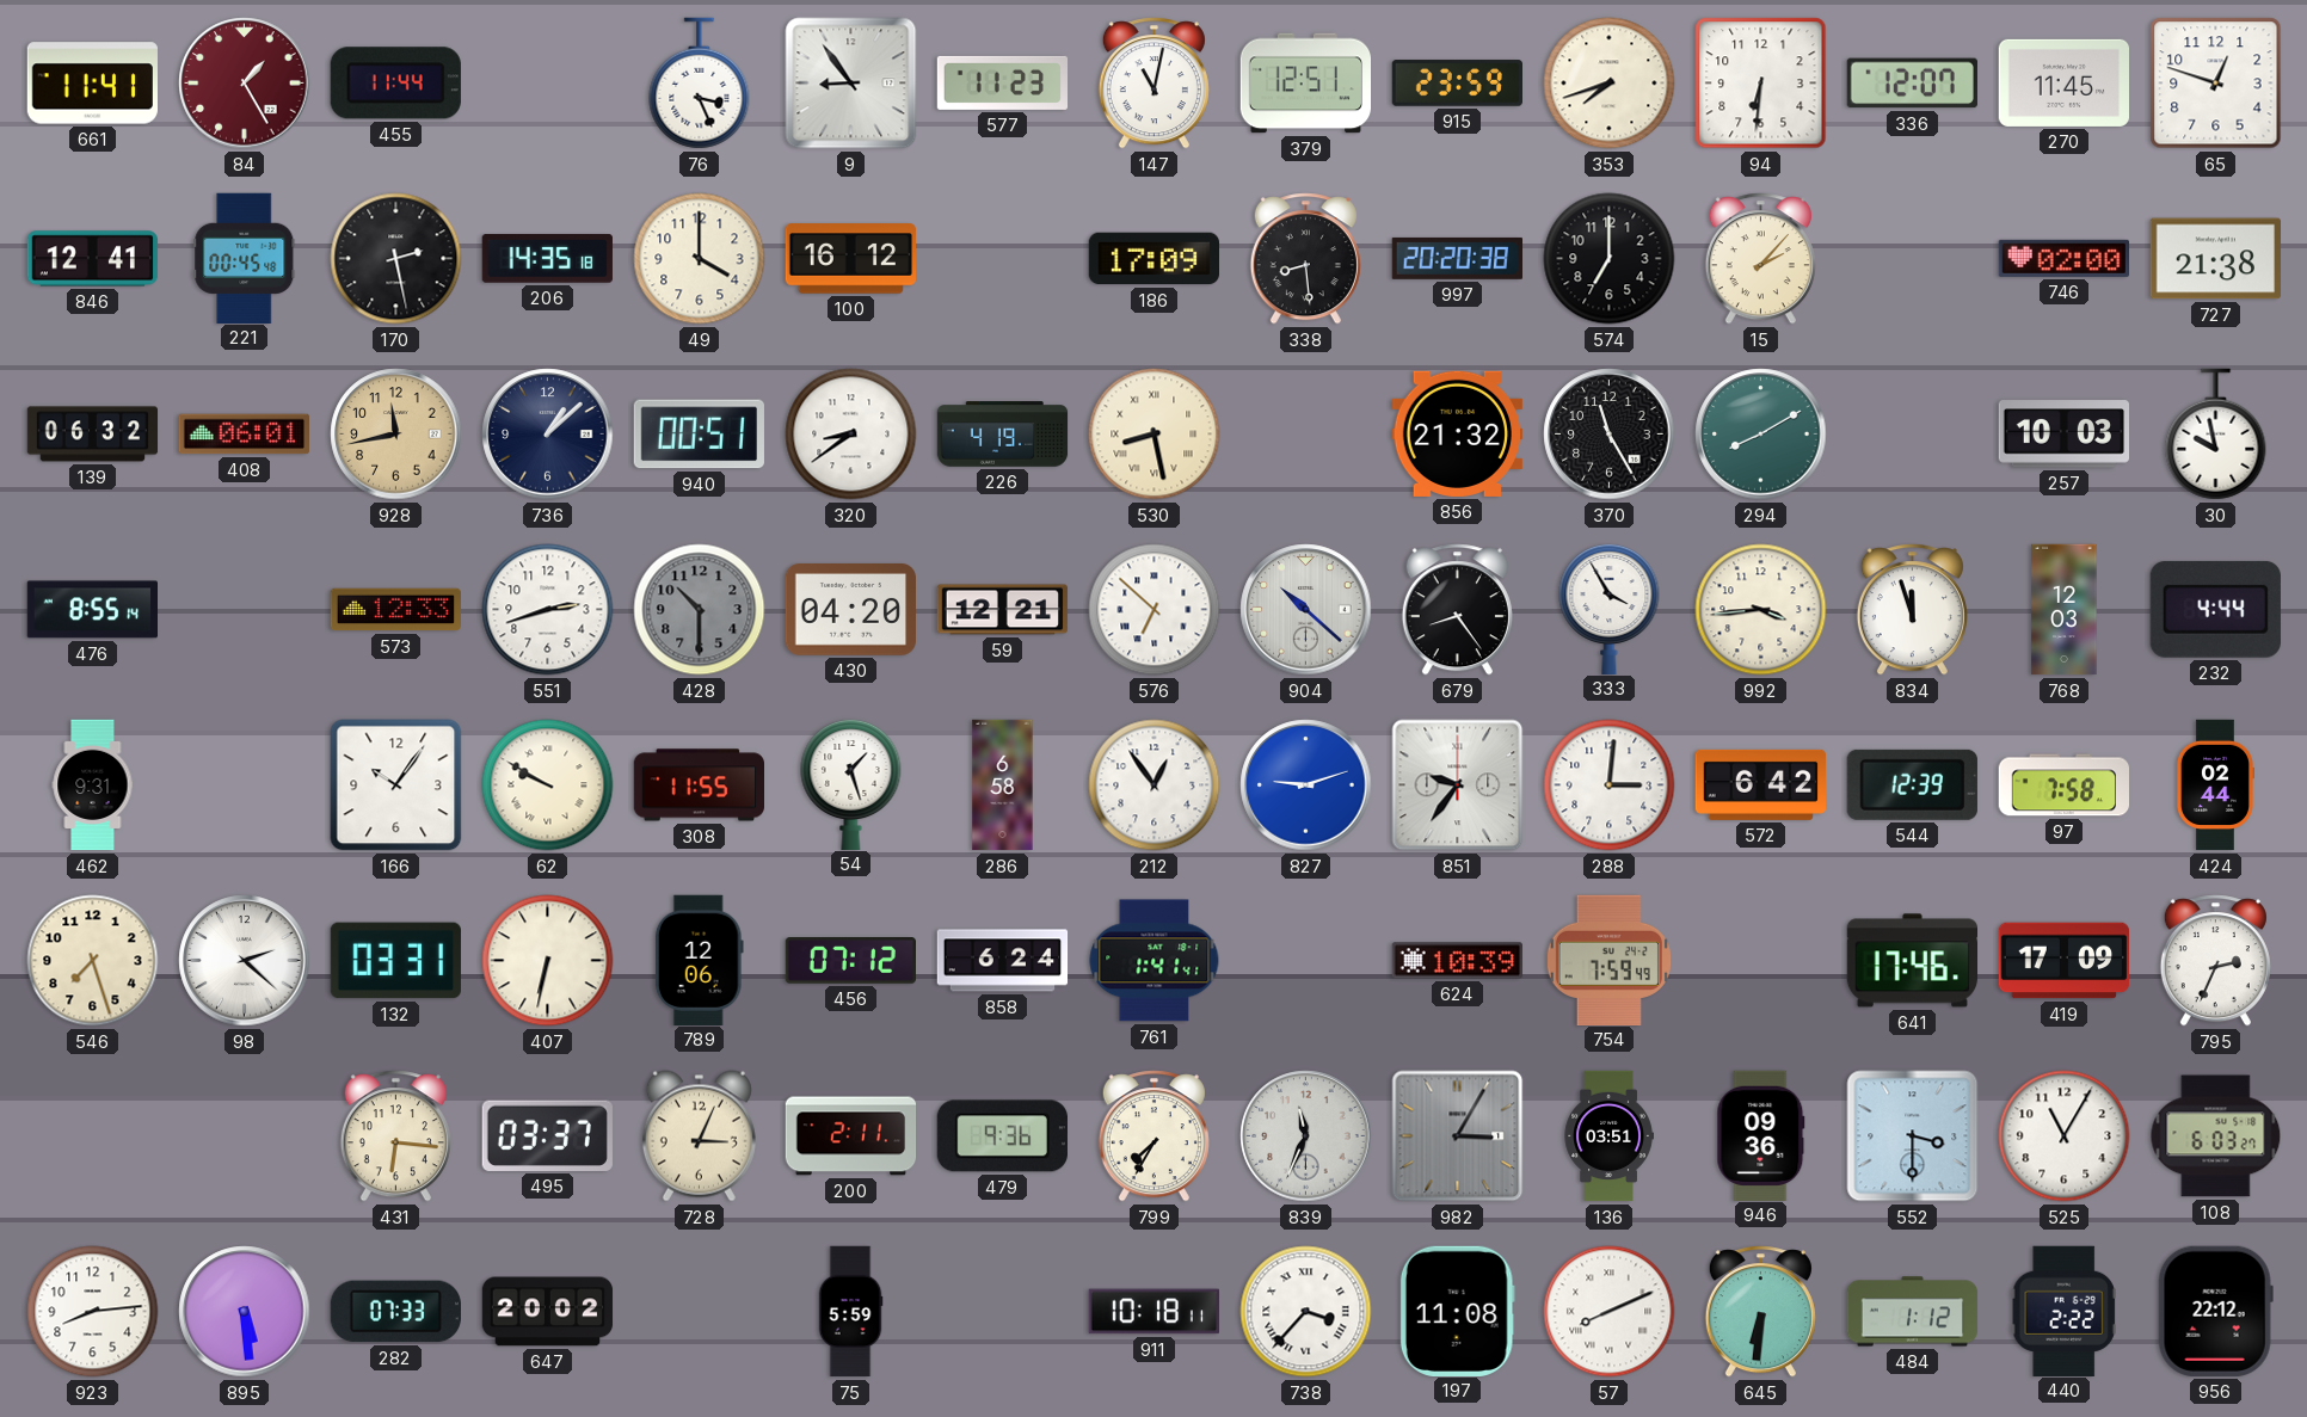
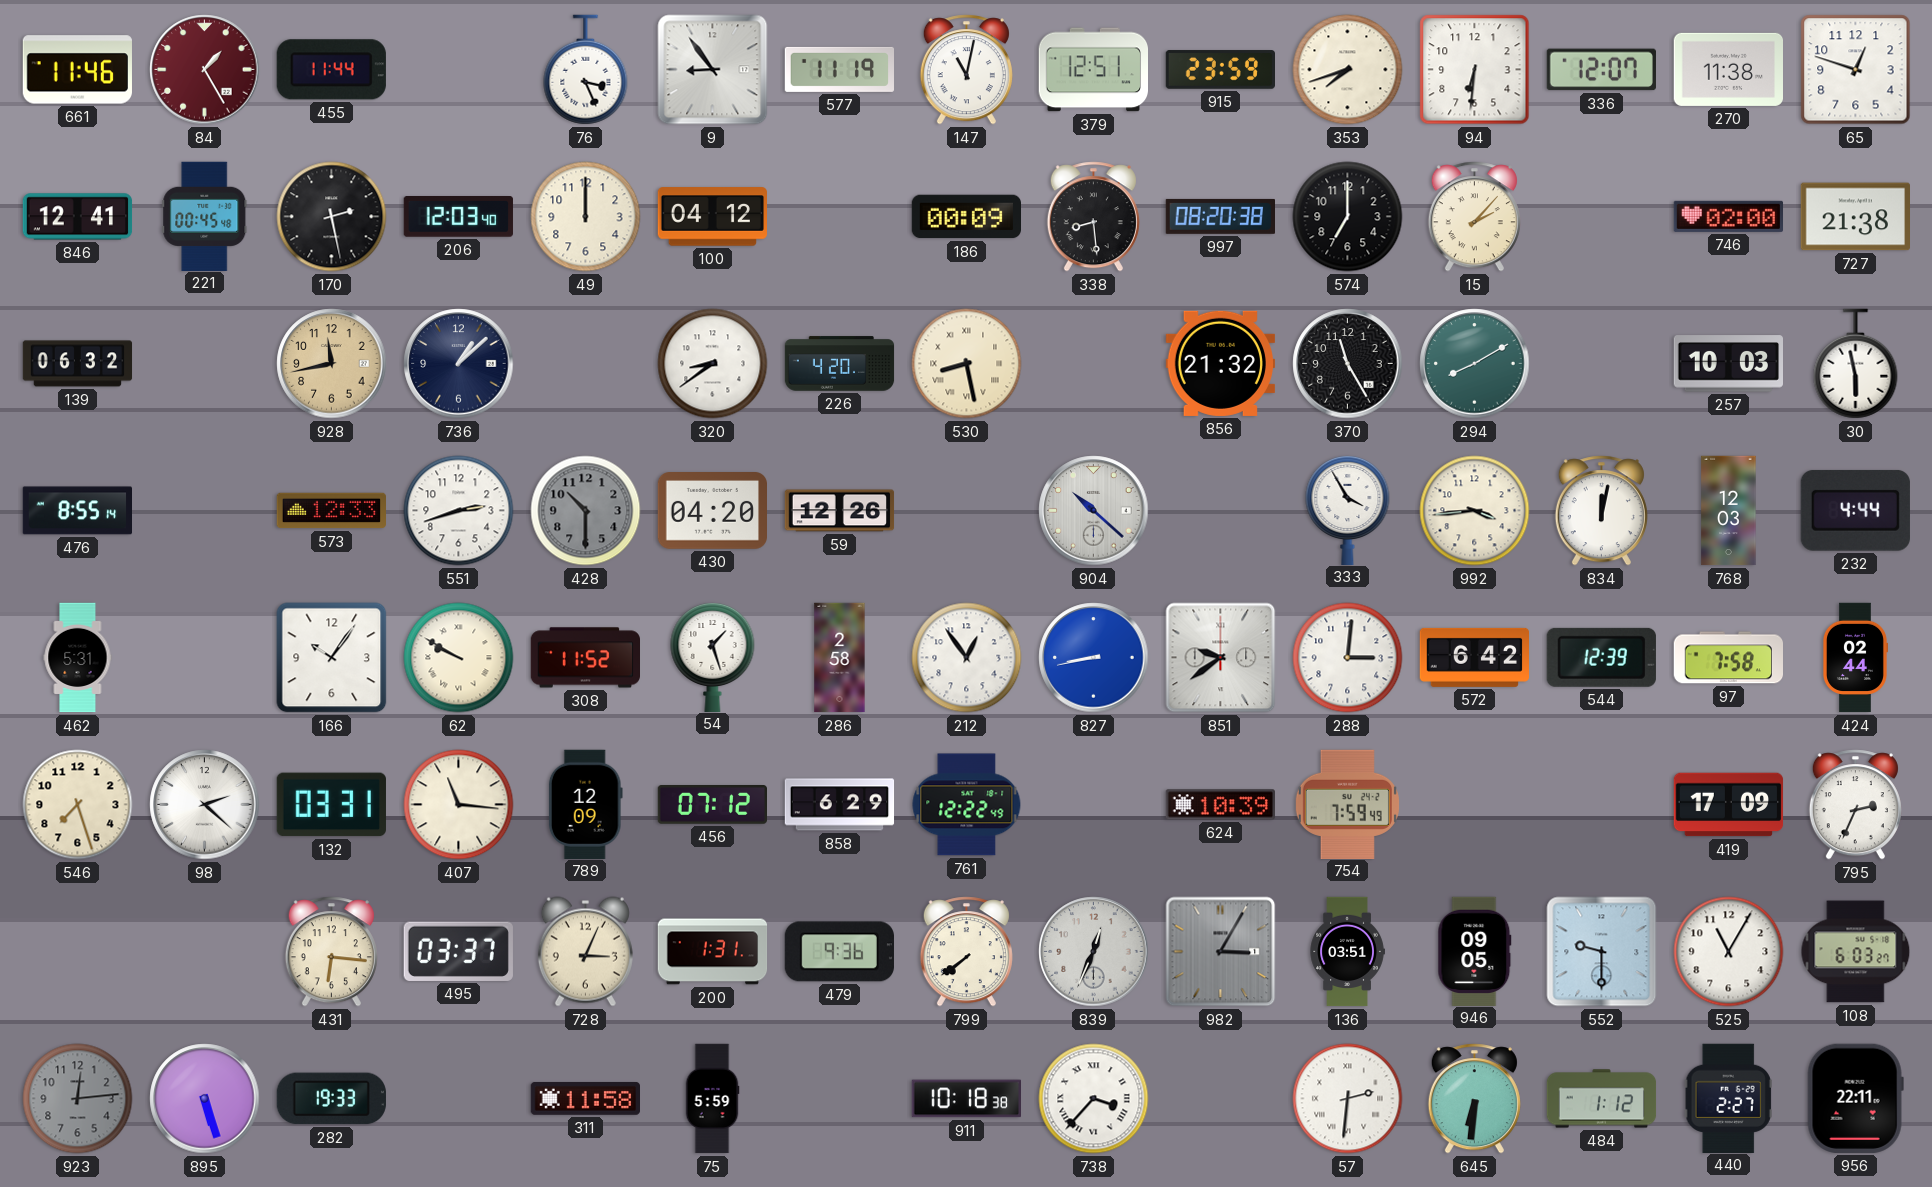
661: 11:41 -> 11:46 (77, 70)
577: 11:23 -> 11:19 (840, 69)
270: 11:45 -> 11:38 (1728, 69)
206: 14:35 -> 12:03 (458, 217)
49: 4:00 -> 12:00 (586, 217)
100: 16:12 -> 04:12 (713, 217)
186: 17:09 -> 00:09 (966, 217)
997: 20:20 -> 08:20 (1220, 216)
408: 06:01 -> none (244, 435)
940: 00:51 -> none (699, 435)
226: 4:19 -> 4:20 (840, 364)
30: 9:58 -> 5:58 (1856, 364)
59: 12:21 -> 12:26 (840, 511)
576: 6:52 -> none (1155, 610)
679: 8:24 -> none (1457, 610)
834: 11:57 -> 12:02 (1601, 511)
462: 9:31 -> 5:31 (78, 658)
308: 11:55 -> 11:52 (585, 658)
286: 6:58 -> 2:58 (840, 658)
827: 9:12 -> 8:43 (1094, 658)
851: 9:36 -> 9:39 (1221, 658)
407: 6:32 -> 11:16 (459, 805)
789: 12:06 -> 12:09 (585, 804)
858: 6:24 -> 6:29 (840, 805)
761: 1:41 -> 12:22 (967, 805)
641: 17:46 -> none (1912, 961)
200: 2:11 -> 1:31 (713, 952)
799: 7:35 -> 7:39 (966, 952)
839: 11:34 -> 12:34 (1094, 952)
946: 09:36 -> 09:05 (1475, 951)
552: 3:30 -> 9:30 (1602, 952)
923: 8:14 -> 12:14 (78, 1099)
923 dial: white -> grey (78, 1099)
895: 5:29 -> 5:27 (205, 1099)
282: 07:33 -> 19:33 (331, 1099)
647: 20:02 -> none (548, 1312)
311: none -> 11:58 (585, 1099)
911: 10:18:11 -> 10:18:38 (966, 1099)
197: 11:08 -> none (1457, 1311)
57: 8:11 -> 2:31 (1348, 1099)
440: 2:22 -> 2:27 (1728, 1098)
956: 22:12 -> 22:11 (1855, 1098)
